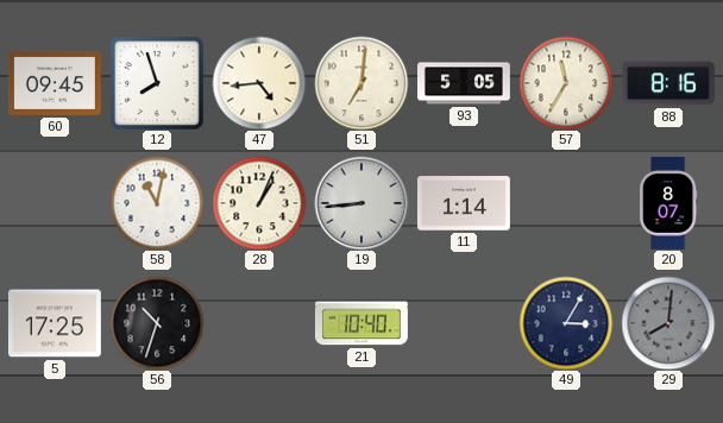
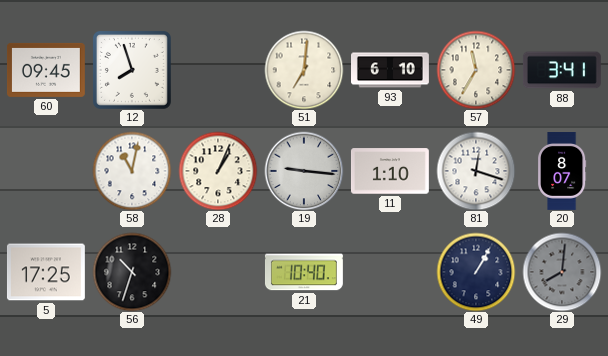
47: 4:44 -> none (259, 83)
93: 5:05 -> 6:10 (391, 70)
88: 8:16 -> 3:41 (562, 70)
19: 8:44 -> 9:16 (304, 171)
11: 1:14 -> 1:10 (390, 171)
81: none -> 12:18 (476, 171)
49: 3:05 -> 1:05 (476, 272)
